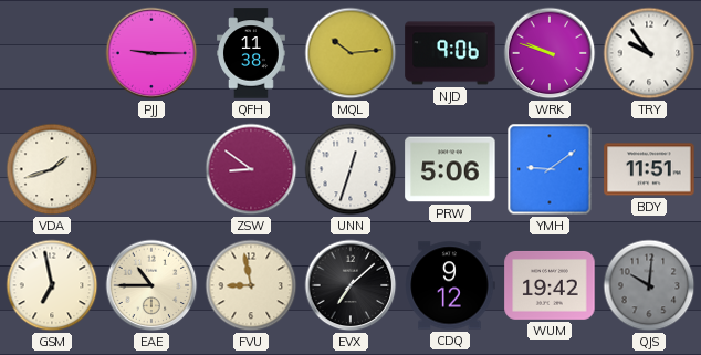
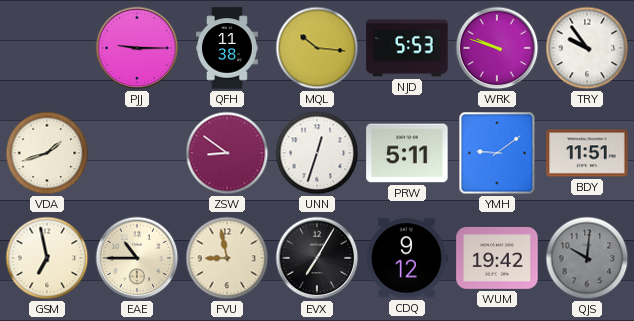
MQL: 10:14 -> 10:16 (317, 48)
NJD: 9:06 -> 5:53 (407, 48)
PRW: 5:06 -> 5:11 (407, 153)
EVX: 7:08 -> 7:05 (317, 258)
